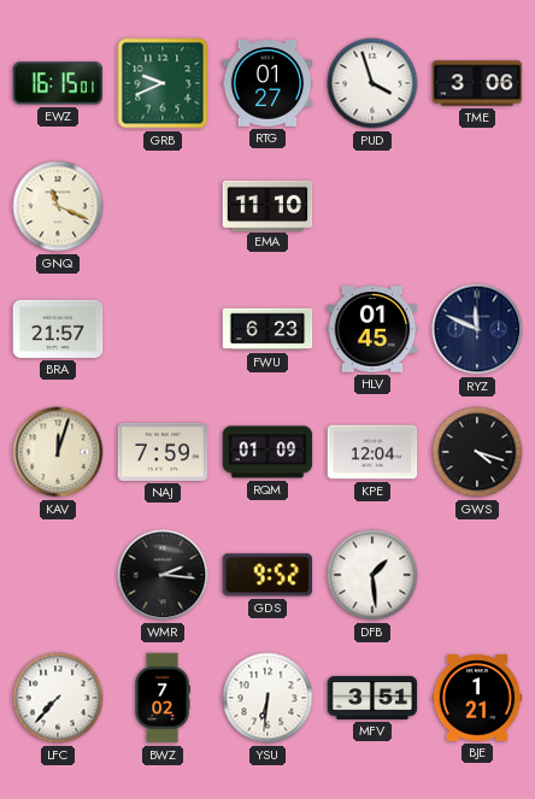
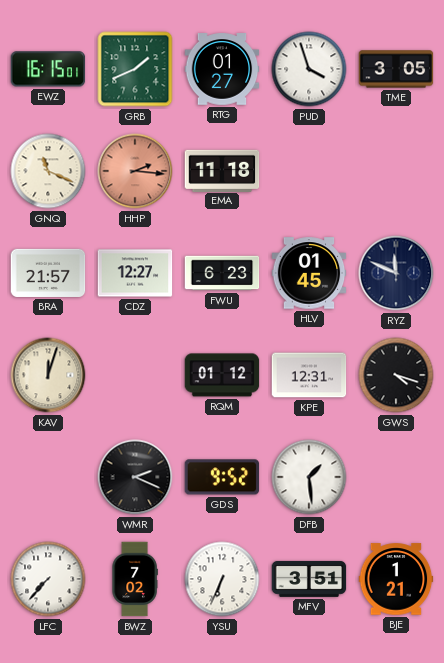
GRB: 9:41 -> 1:41 (135, 69)
TME: 3:06 -> 3:05 (396, 69)
HHP: none -> 2:16 (135, 171)
EMA: 11:10 -> 11:18 (222, 170)
CDZ: none -> 12:27 (135, 273)
NAJ: 7:59 -> none (163, 452)
RQM: 01:09 -> 01:12 (222, 375)
KPE: 12:04 -> 12:31 (309, 375)
WMR: 2:16 -> 2:19 (135, 477)
YSU: 6:31 -> 6:34 (222, 579)
